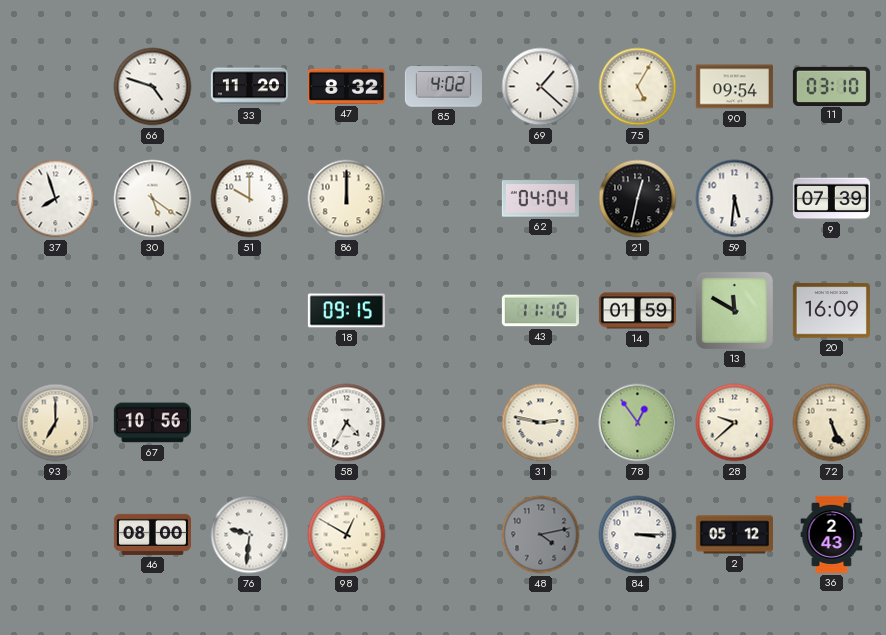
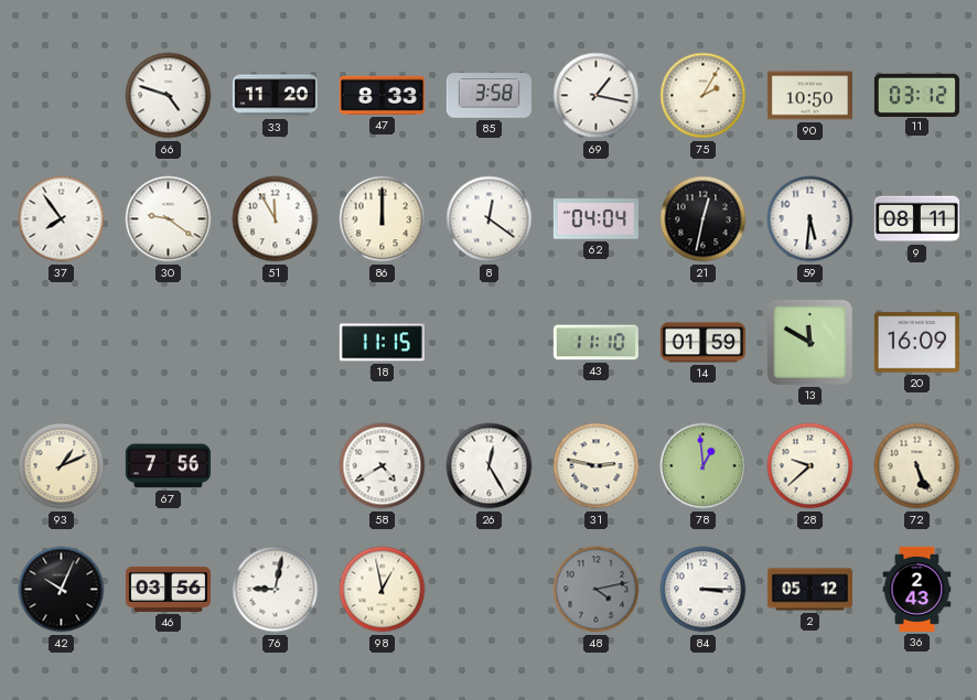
47: 8:32 -> 8:33 (382, 95)
85: 4:02 -> 3:58 (488, 96)
69: 1:22 -> 1:17 (597, 96)
75: 5:05 -> 2:05 (704, 96)
90: 09:54 -> 10:50 (809, 96)
11: 03:10 -> 03:12 (916, 95)
37: 7:57 -> 7:54 (62, 219)
30: 5:21 -> 9:21 (169, 219)
51: 10:00 -> 11:55 (276, 219)
8: none -> 12:21 (490, 219)
9: 07:39 -> 08:11 (916, 219)
18: 09:15 -> 11:15 (382, 343)
93: 7:00 -> 1:11 (62, 466)
67: 10:56 -> 7:56 (168, 466)
58: 4:35 -> 4:40 (383, 466)
26: none -> 12:25 (490, 466)
78: 12:54 -> 12:59 (704, 466)
42: none -> 10:04 (62, 590)
46: 08:00 -> 03:56 (168, 589)
76: 9:31 -> 9:02 (276, 590)
98: 12:50 -> 12:58 (383, 590)
